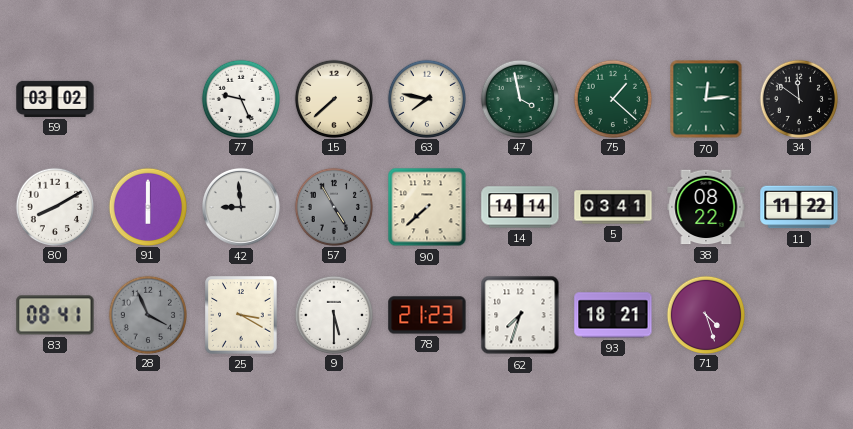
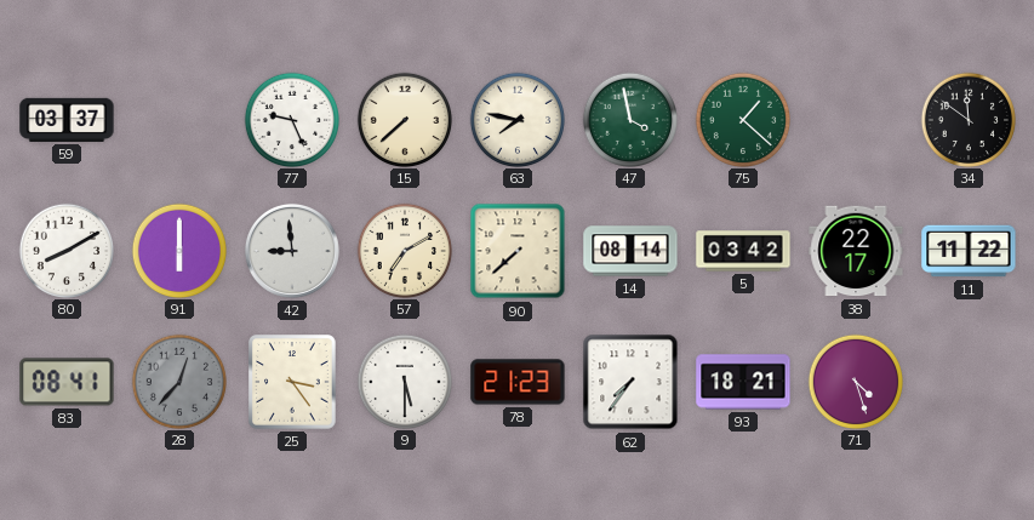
59: 03:02 -> 03:37 (67, 120)
70: 12:14 -> none (706, 99)
57: 4:55 -> 7:10 (404, 250)
57 dial: grey -> cream (404, 250)
14: 14:14 -> 08:14 (630, 251)
5: 03:41 -> 03:42 (743, 251)
38: 08:22 -> 22:17 (856, 251)
28: 3:56 -> 12:37 (178, 381)
25: 3:20 -> 3:24 (292, 382)
62: 7:33 -> 7:36 (630, 382)
